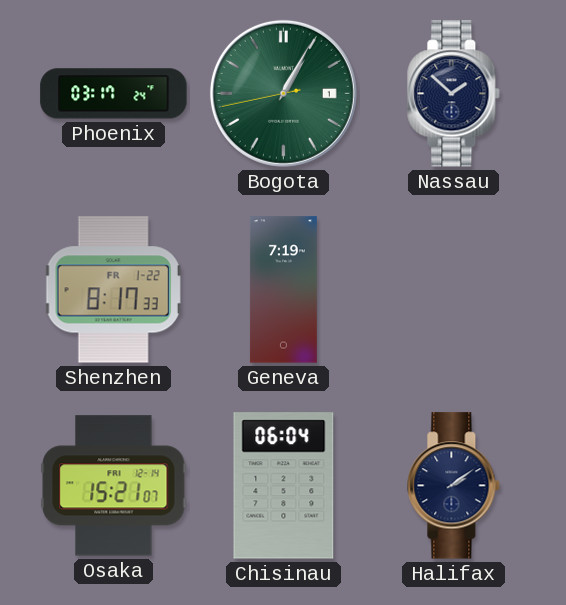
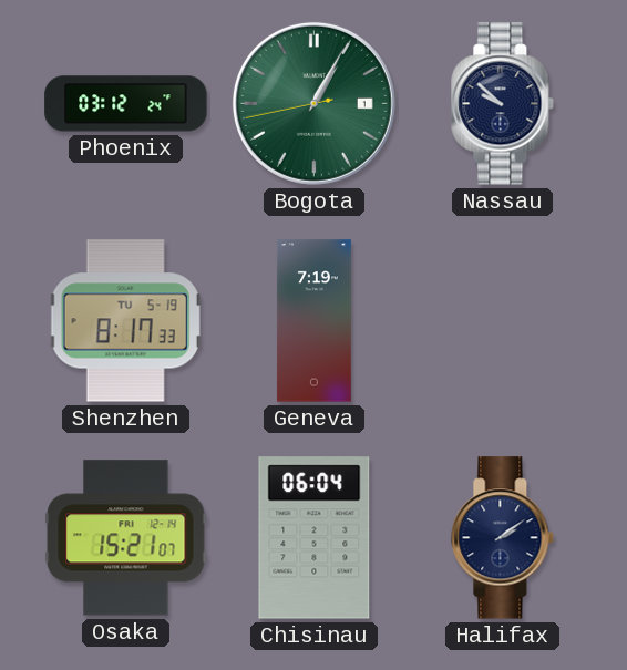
Phoenix: 03:17 -> 03:12 (126, 104)
Nassau: 1:52 -> 9:52 (503, 104)
Shenzhen date: FR 1-22 -> TU 5-19 (125, 321)
